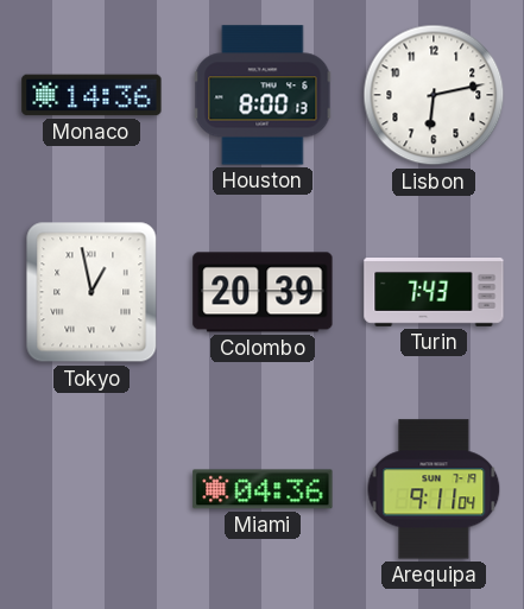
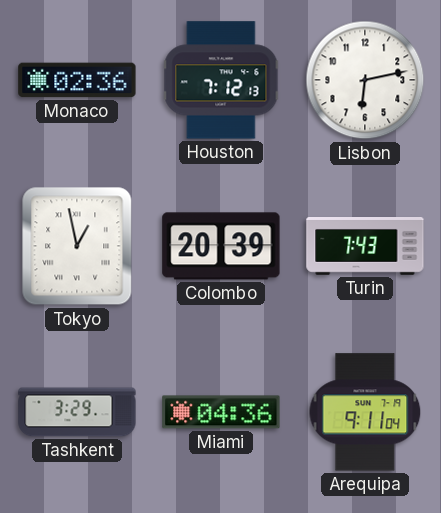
Monaco: 14:36 -> 02:36 (77, 80)
Houston: 8:00 -> 7:12 (221, 80)
Tashkent: none -> 3:29 (77, 412)
